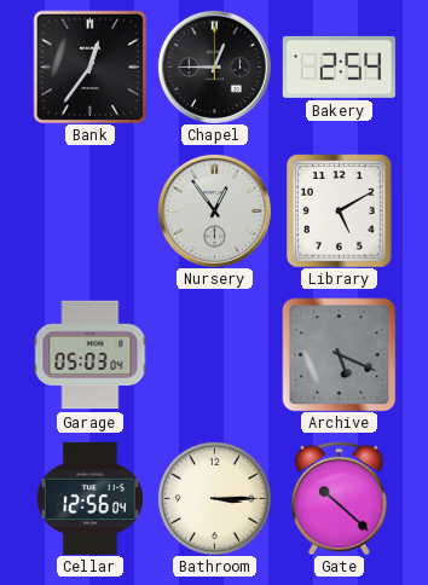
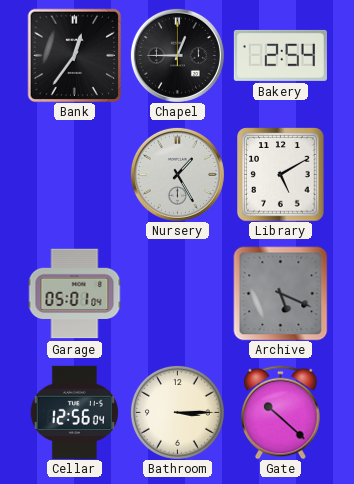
Nursery: 12:54 -> 1:25 (177, 174)
Garage: 05:03 -> 05:01 (74, 294)
